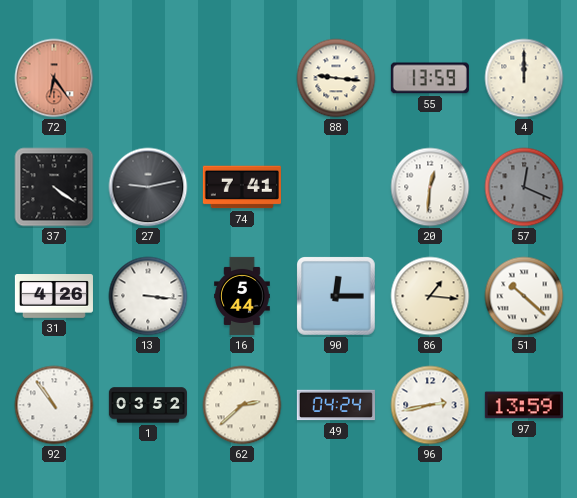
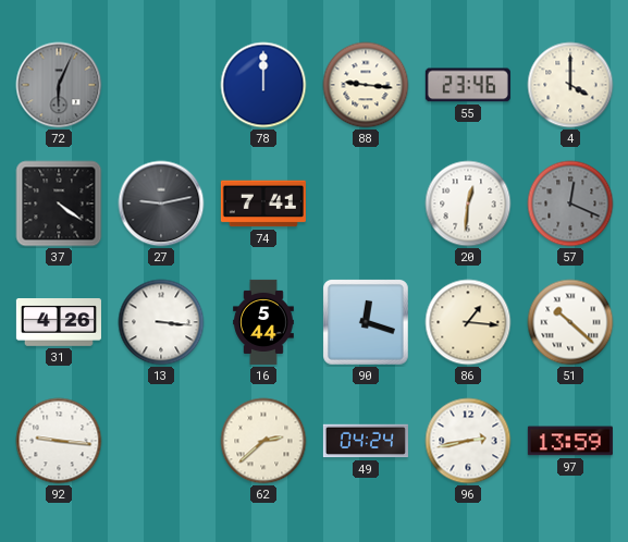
72: 6:24 -> 6:04 (59, 85)
72 dial: salmon -> grey (59, 85)
78: none -> 12:00 (263, 85)
55: 13:59 -> 23:46 (468, 85)
4: 12:00 -> 4:00 (570, 85)
90: 12:15 -> 12:18 (367, 323)
92: 10:54 -> 9:16 (59, 441)
1: 03:52 -> none (148, 405)
